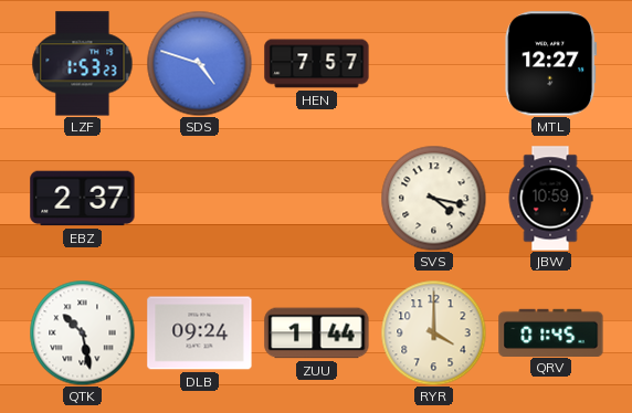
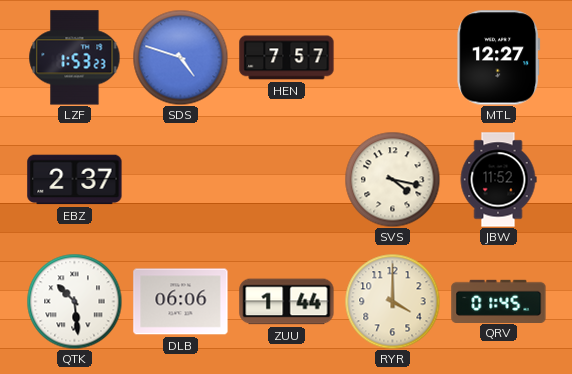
JBW: 10:59 -> 11:52 (498, 180)
QTK: 10:28 -> 10:29 (74, 301)
DLB: 09:24 -> 06:06 (181, 302)
